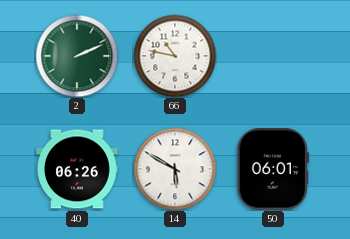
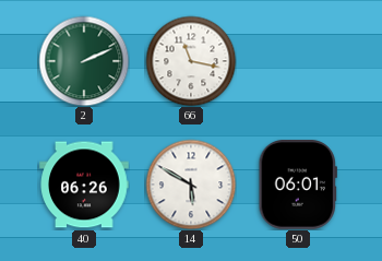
66: 10:47 -> 11:17 (191, 61)
